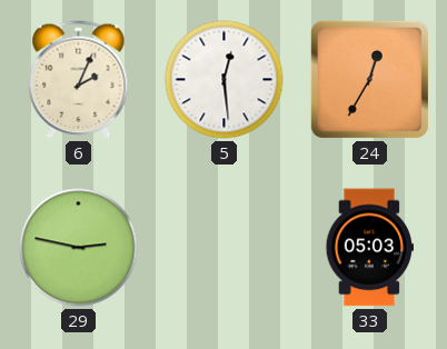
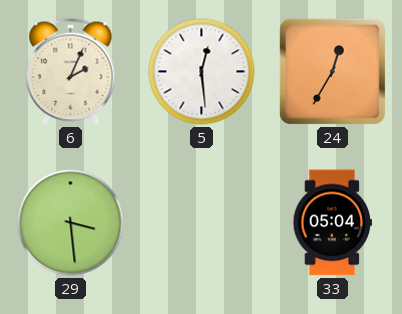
29: 2:47 -> 3:29 (71, 223)
33: 05:03 -> 05:04 (333, 223)
